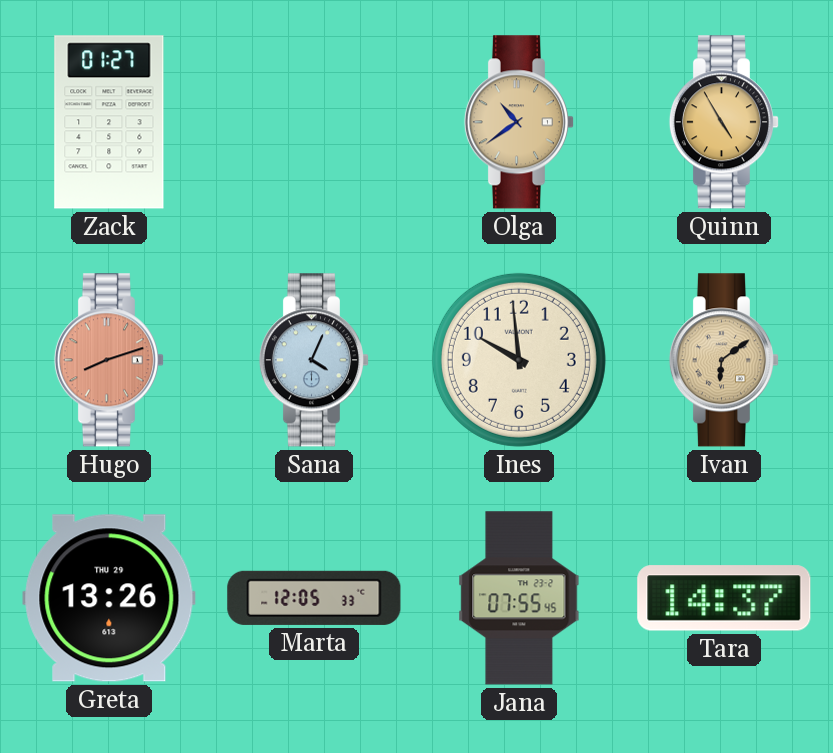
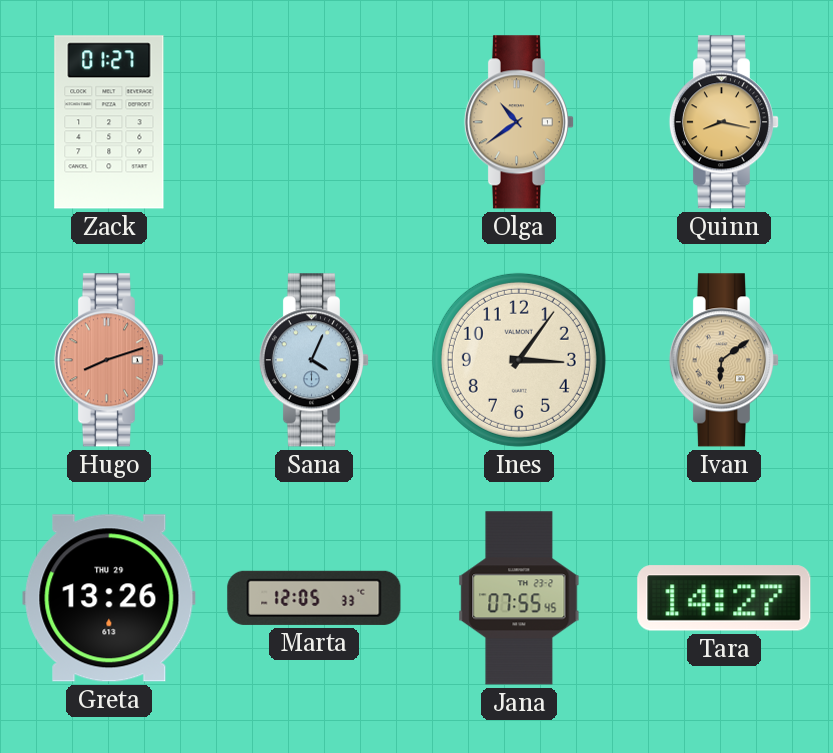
Quinn: 4:55 -> 8:17 (724, 122)
Ines: 9:59 -> 3:06 (519, 360)
Tara: 14:37 -> 14:27 (724, 598)
